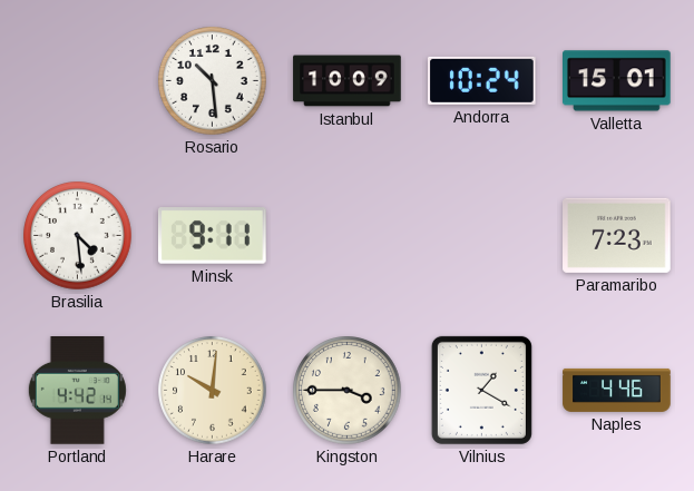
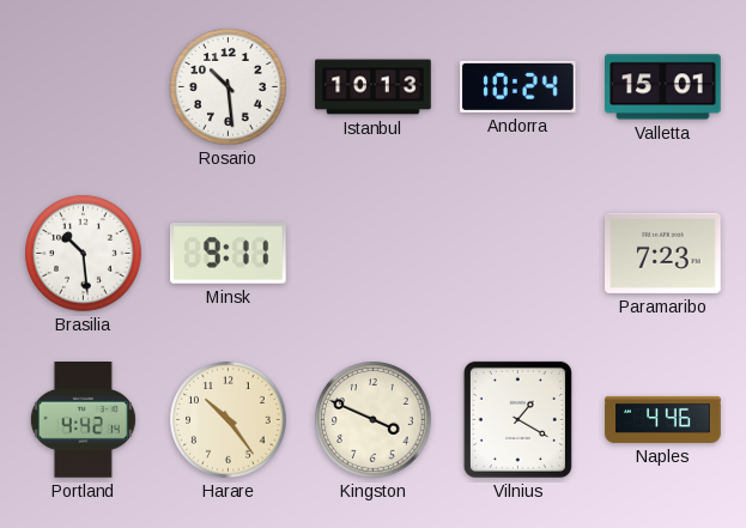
Istanbul: 10:09 -> 10:13 (374, 87)
Brasilia: 4:29 -> 10:29 (84, 254)
Harare: 10:01 -> 10:24 (229, 420)
Kingston: 3:45 -> 3:49 (374, 420)
